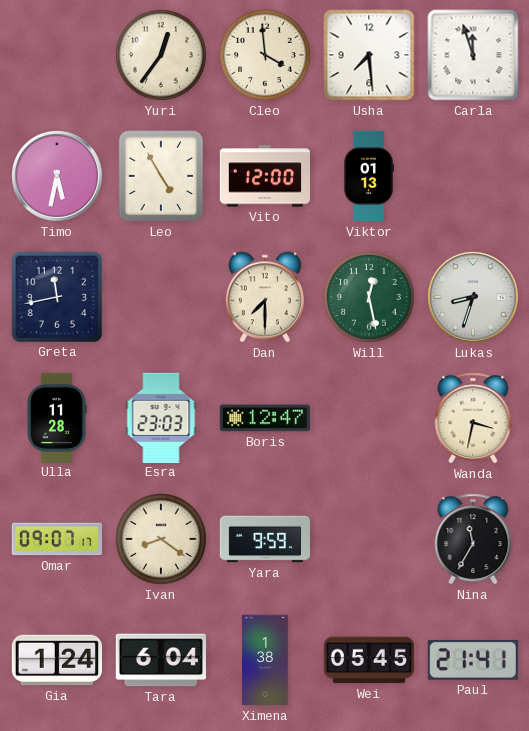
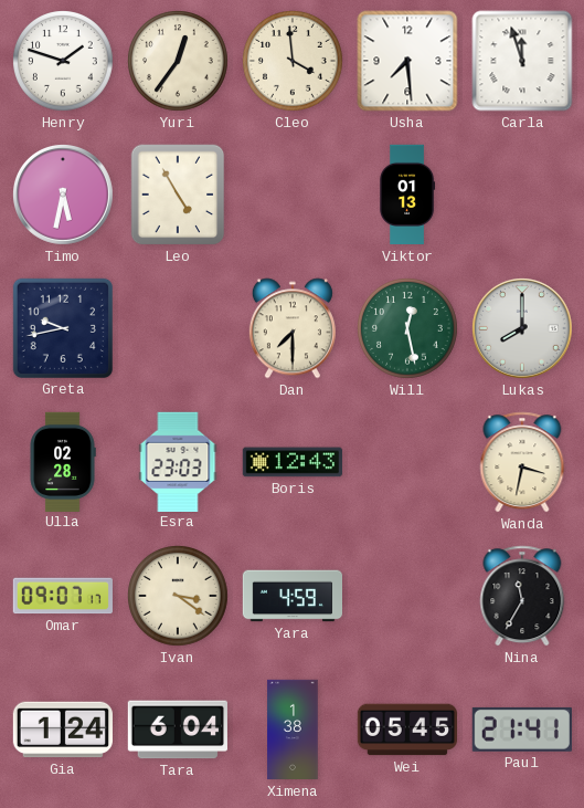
Henry: none -> 1:48 (64, 62)
Vito: 12:00 -> none (264, 176)
Greta: 11:43 -> 9:43 (63, 328)
Lukas: 8:33 -> 8:00 (523, 329)
Ulla: 11:28 -> 02:28 (63, 461)
Boris: 12:47 -> 12:43 (293, 462)
Ivan: 8:21 -> 3:21 (179, 597)
Yara: 9:59 -> 4:59 (293, 596)
